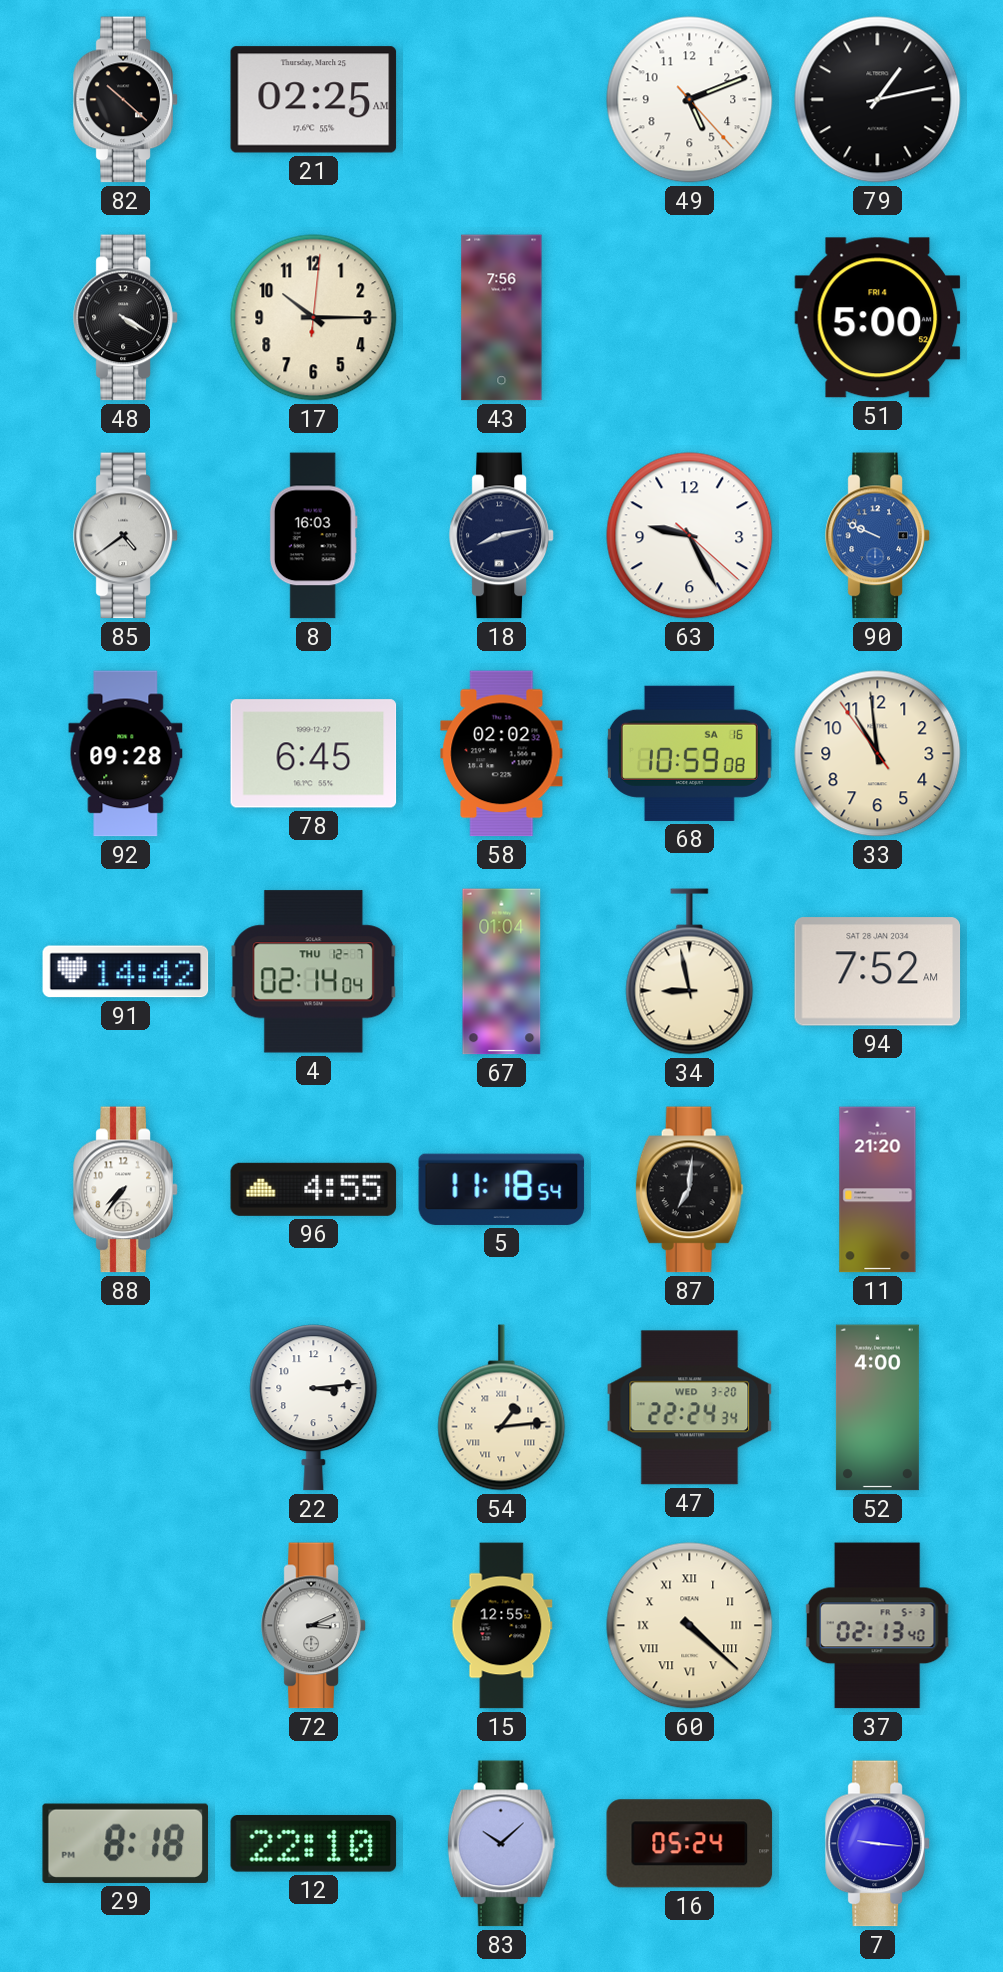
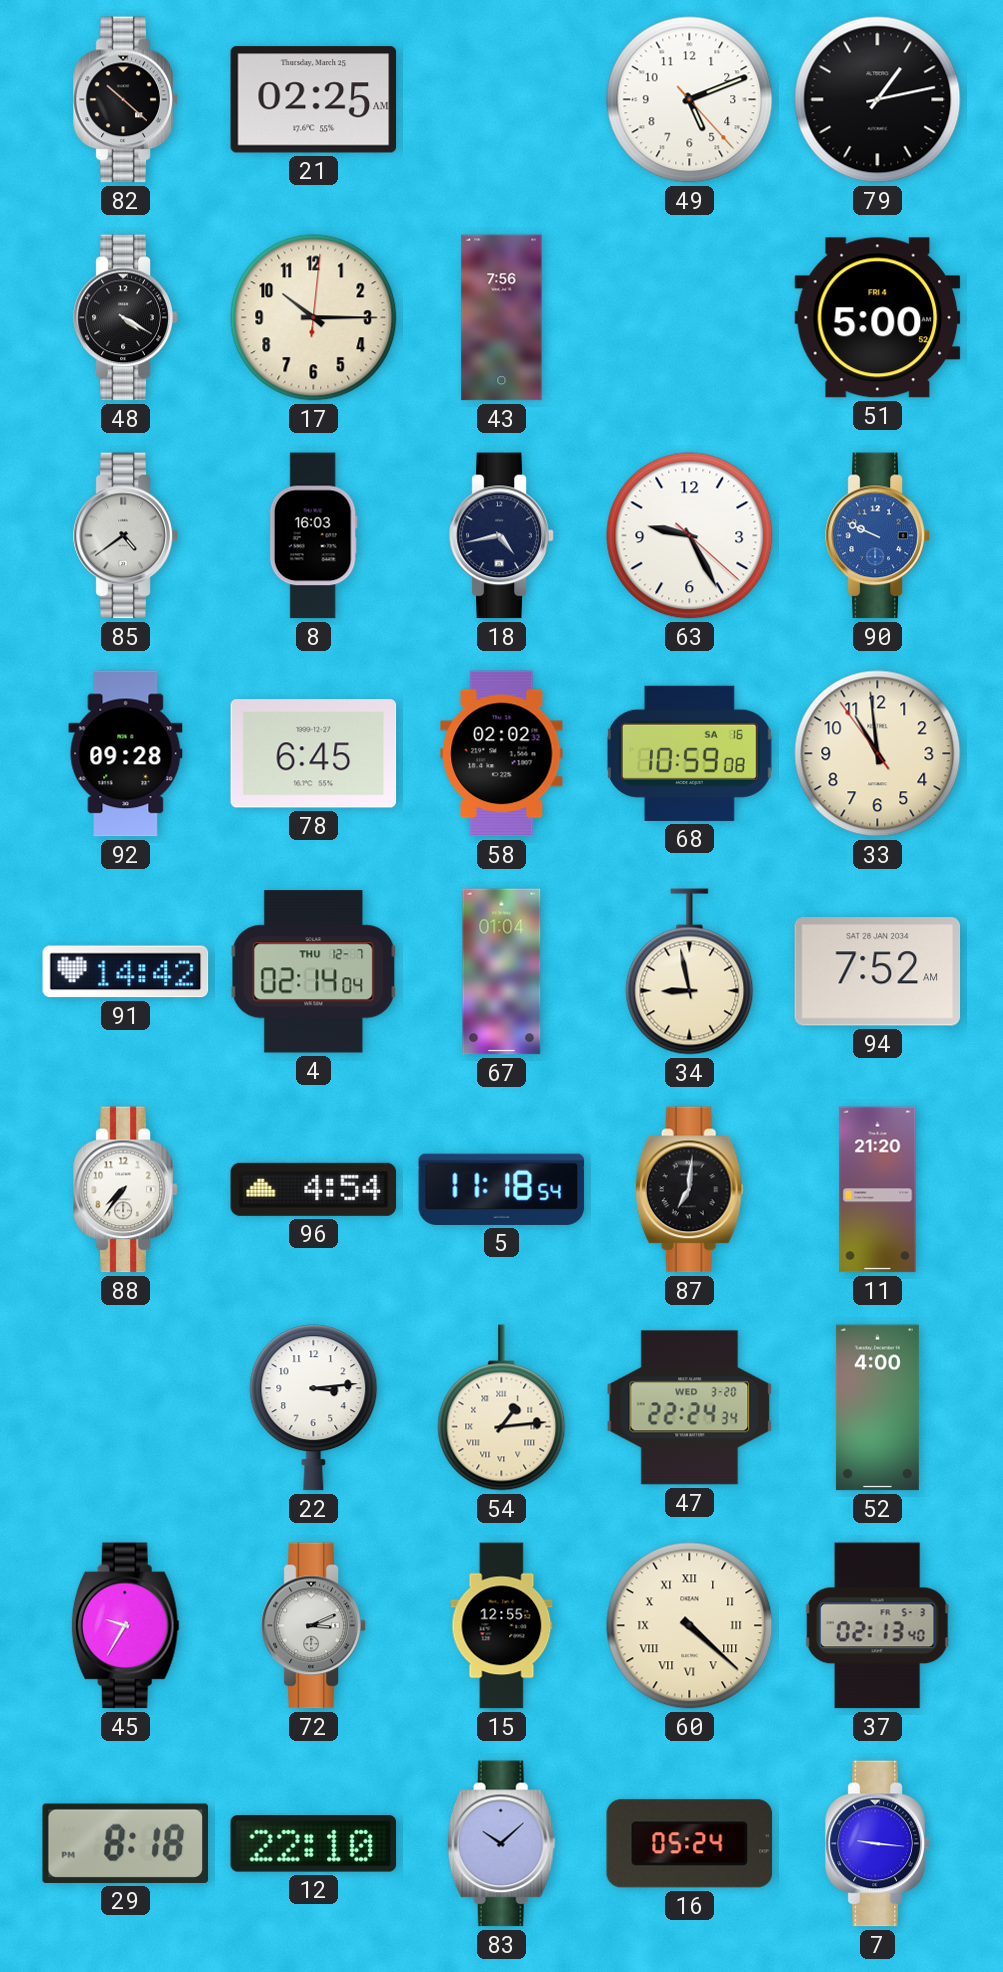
18: 8:13 -> 4:43 (502, 536)
96: 4:55 -> 4:54 (314, 1189)
45: none -> 9:35 (125, 1626)
